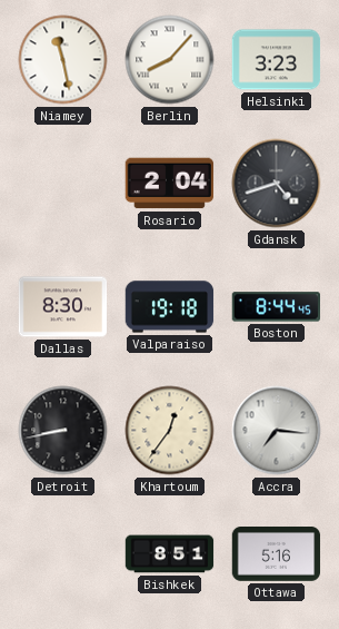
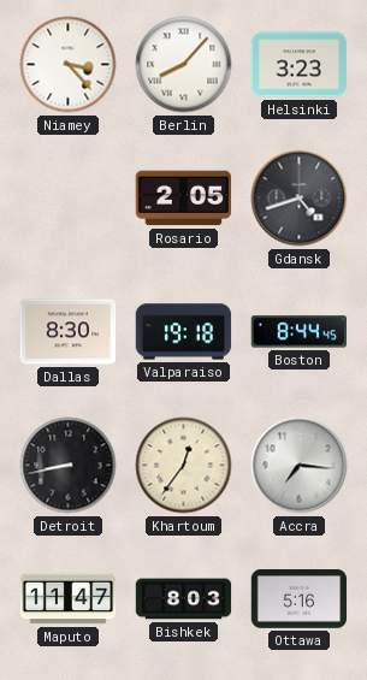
Niamey: 11:28 -> 3:23 (69, 65)
Rosario: 2:04 -> 2:05 (183, 199)
Maputo: none -> 11:47 (69, 599)
Bishkek: 8:51 -> 8:03 (184, 599)
